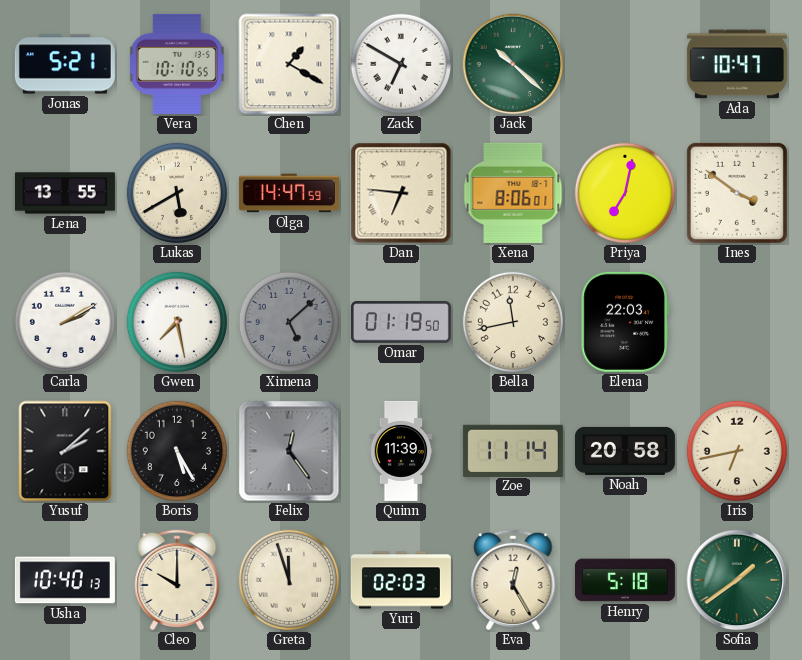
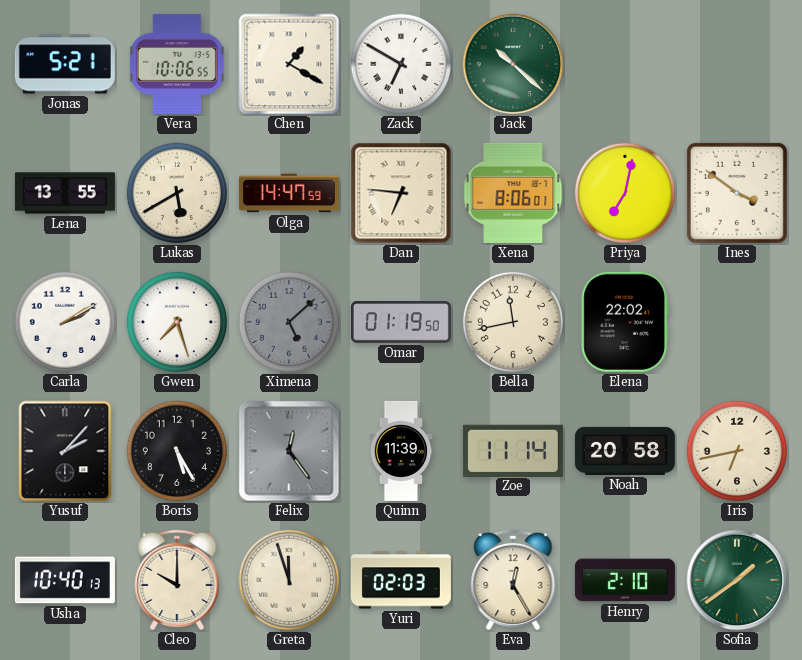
Vera: 10:10 -> 10:06 (177, 64)
Ada: 10:47 -> none (737, 64)
Gwen: 7:28 -> 7:27 (177, 322)
Elena: 22:03 -> 22:02 (625, 322)
Yusuf: 2:08 -> 2:07 (65, 451)
Henry: 5:18 -> 2:10 (625, 580)
